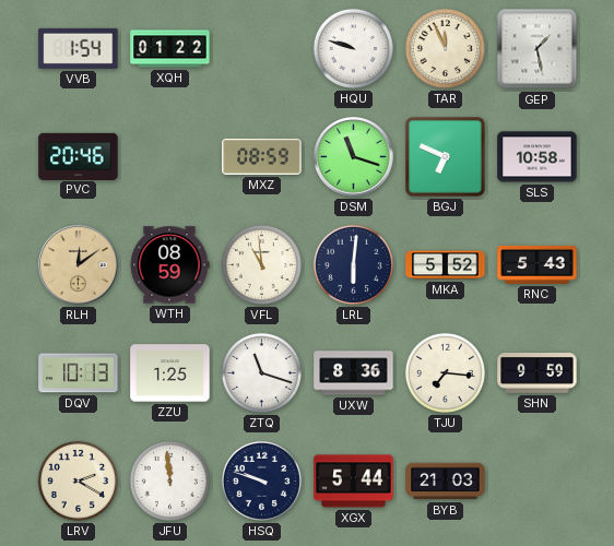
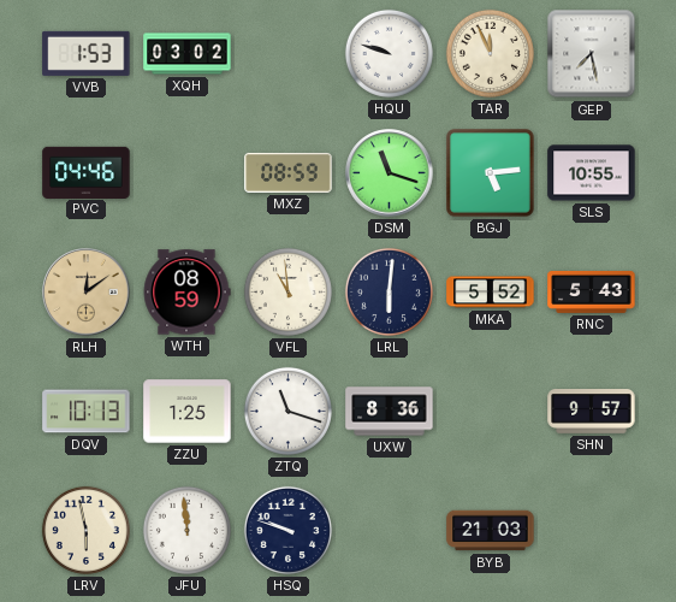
VVB: 1:54 -> 1:53 (87, 53)
XQH: 01:22 -> 03:02 (188, 54)
GEP: 1:28 -> 7:28 (592, 54)
PVC: 20:46 -> 04:46 (87, 172)
BGJ: 6:49 -> 5:14 (491, 173)
SLS: 10:58 -> 10:55 (592, 173)
TJU: 7:16 -> none (445, 372)
SHN: 9:59 -> 9:57 (592, 412)
LRV: 2:20 -> 5:58 (85, 530)
XGX: 5:44 -> none (354, 482)
